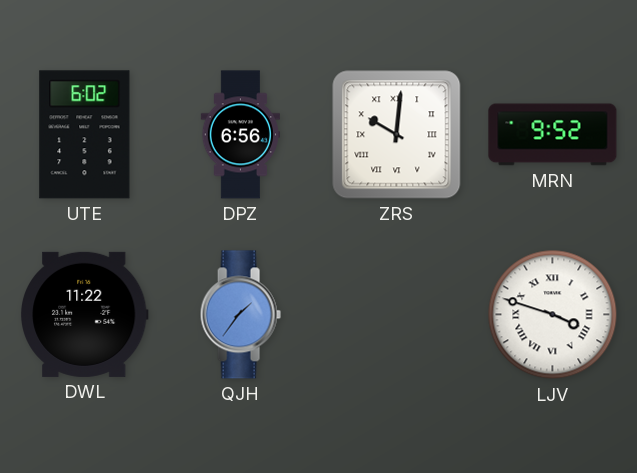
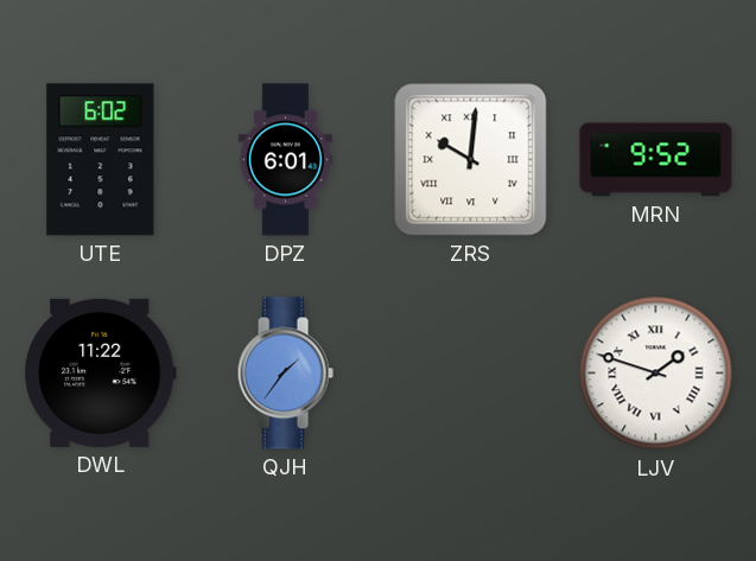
DPZ: 6:56 -> 6:01 (285, 160)
LJV: 3:48 -> 1:48 (656, 374)
